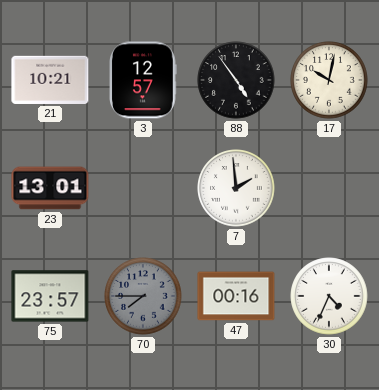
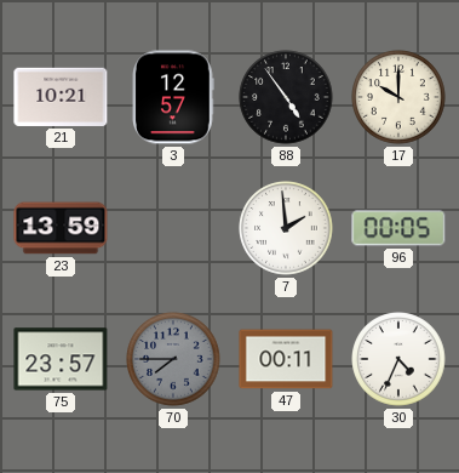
17: 10:02 -> 10:00 (398, 97)
23: 13:01 -> 13:59 (61, 228)
96: none -> 00:05 (398, 228)
47: 00:16 -> 00:11 (286, 359)
